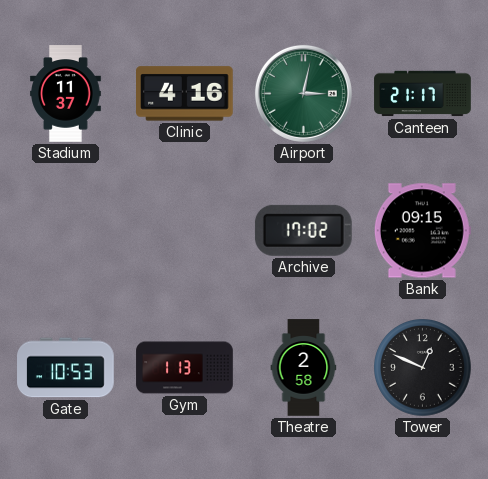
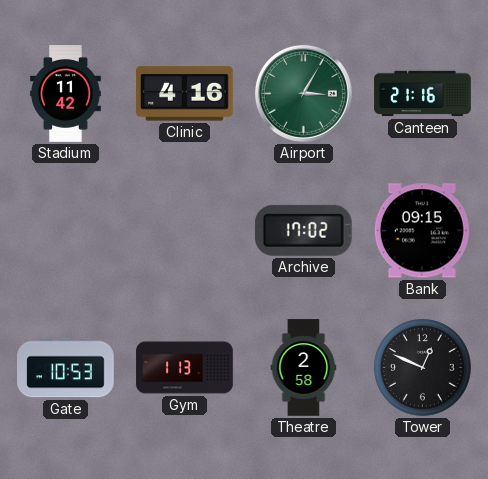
Stadium: 11:37 -> 11:42 (66, 94)
Airport: 3:02 -> 3:05 (303, 93)
Canteen: 21:17 -> 21:16 (423, 94)
